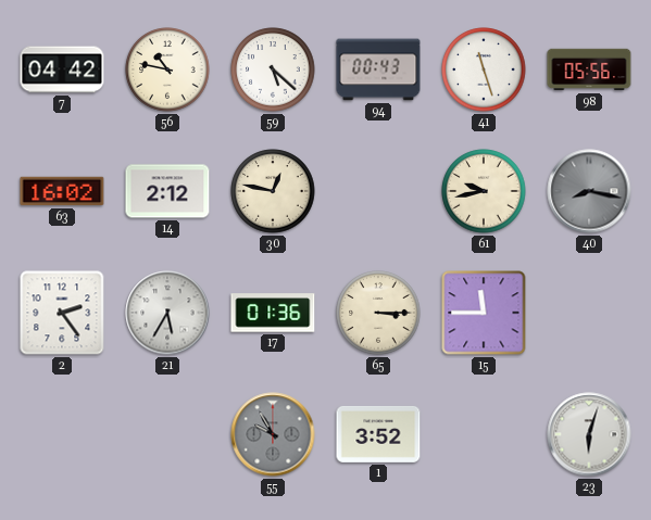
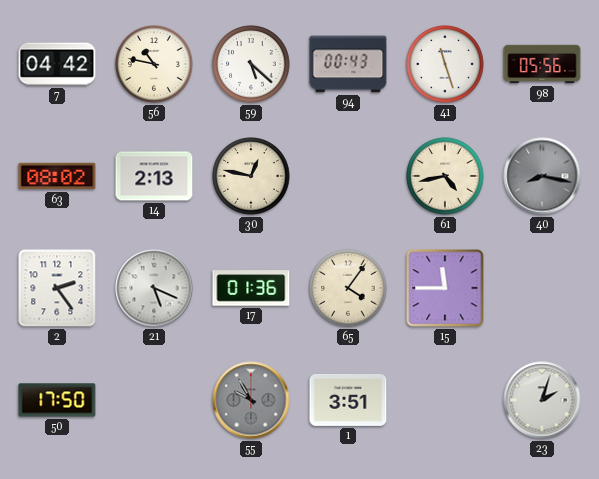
63: 16:02 -> 08:02 (57, 176)
14: 2:12 -> 2:13 (154, 176)
61: 9:43 -> 4:43 (445, 176)
21: 5:35 -> 5:19 (154, 288)
65: 3:15 -> 4:06 (348, 288)
50: none -> 17:50 (57, 400)
1: 3:52 -> 3:51 (348, 400)
23: 6:03 -> 2:03 (542, 400)
